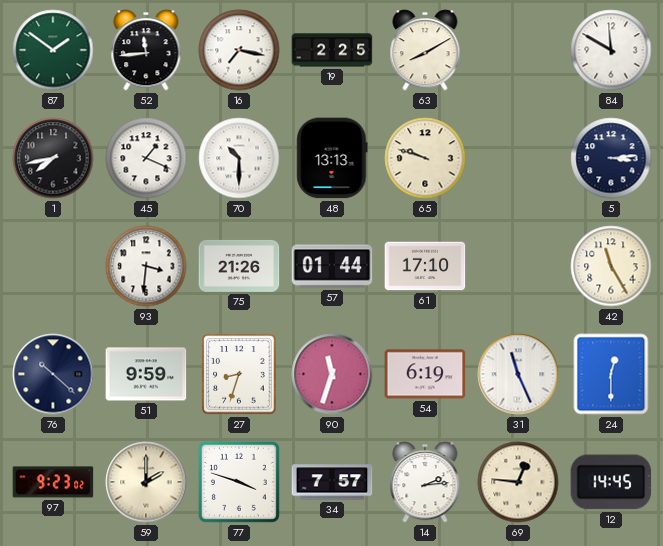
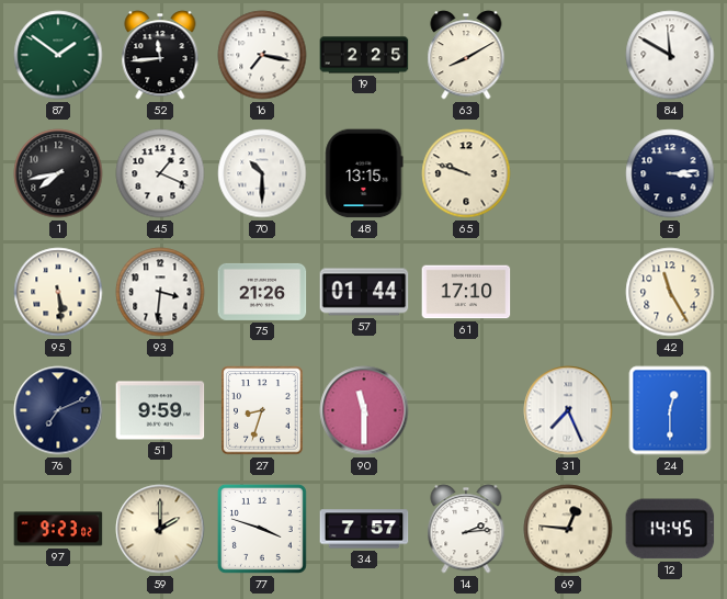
48: 13:13 -> 13:15 (364, 173)
95: none -> 5:29 (58, 292)
76: 10:22 -> 7:11 (58, 410)
90: 11:33 -> 11:30 (364, 410)
54: 6:19 -> none (425, 374)
31: 11:26 -> 7:26 (568, 410)
